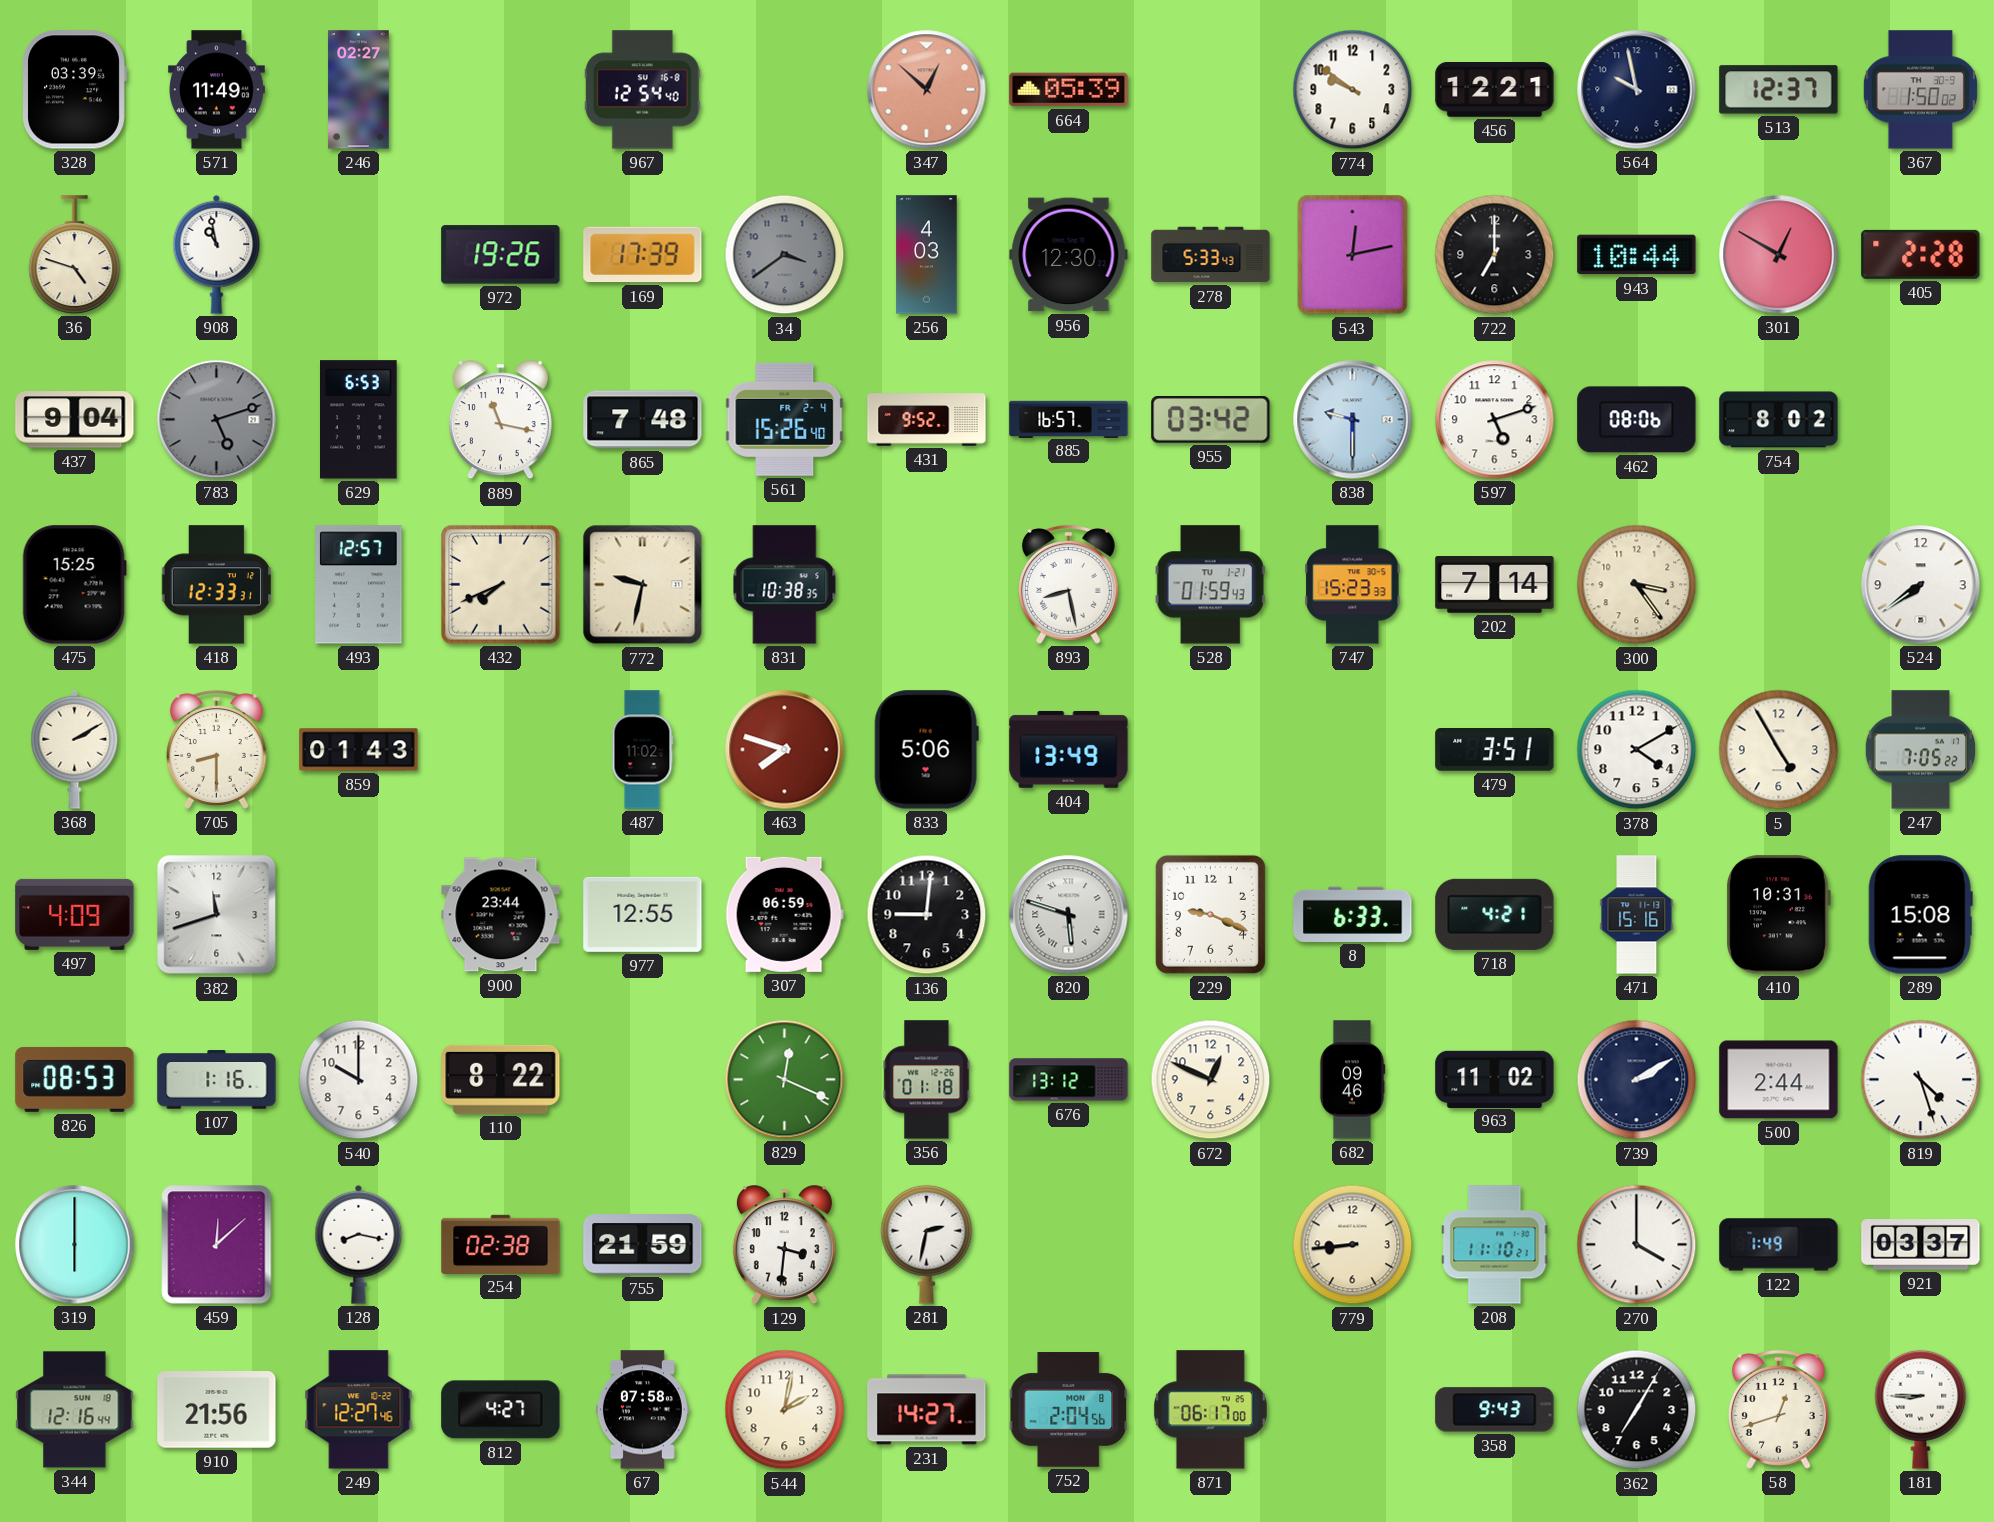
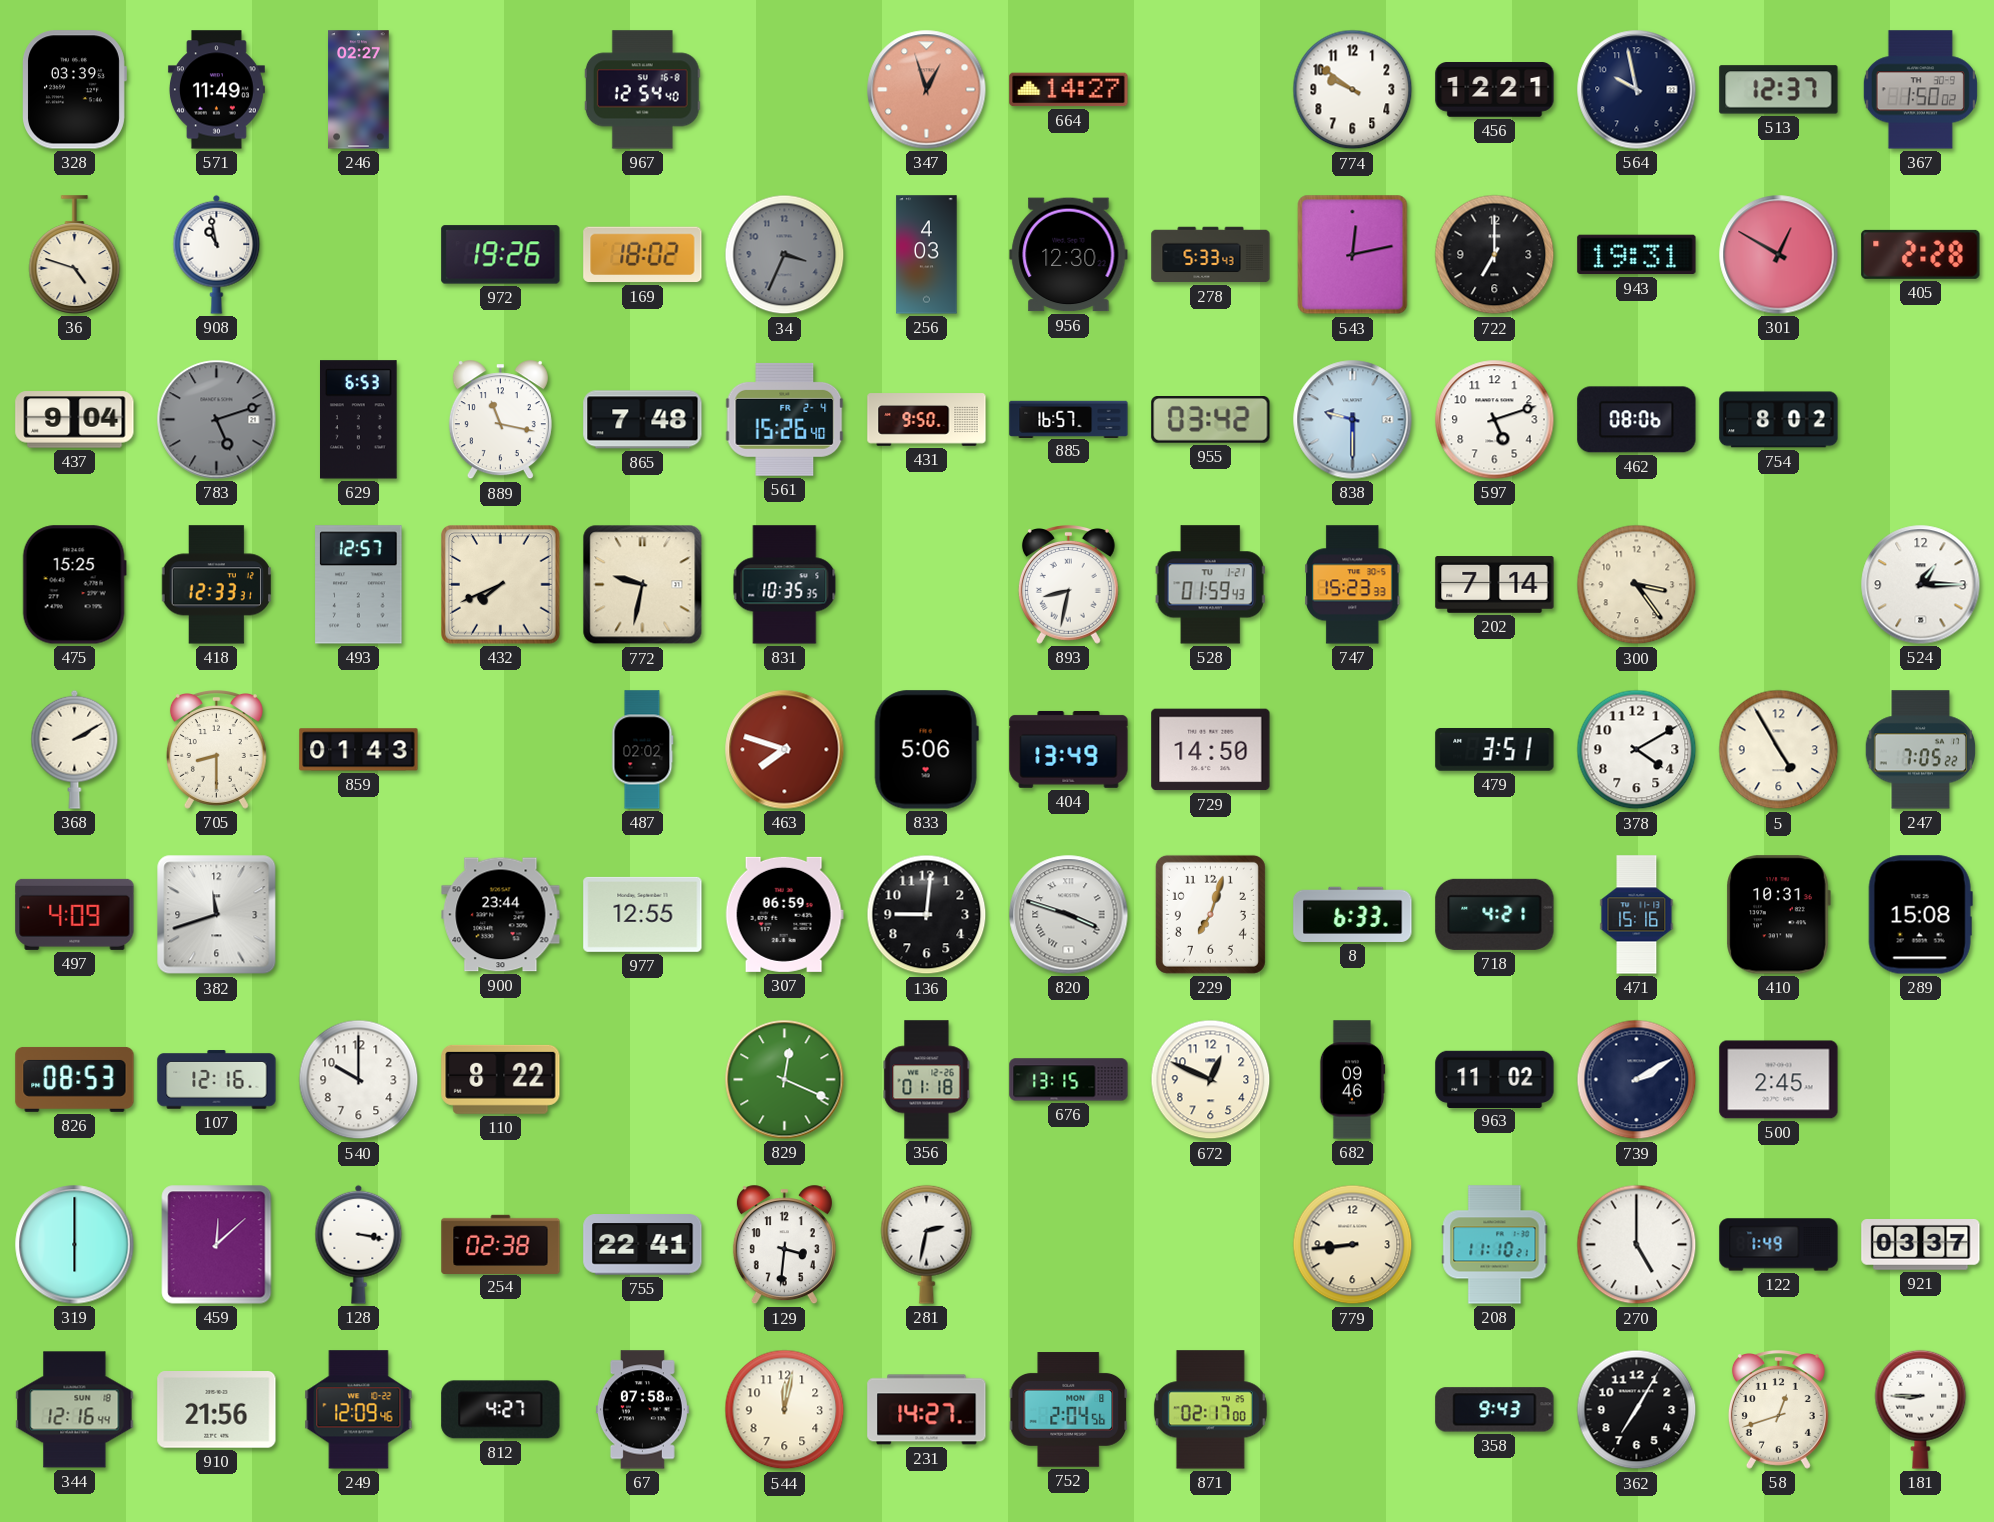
347: 12:52 -> 12:57 (927, 90)
664: 05:39 -> 14:27 (1069, 90)
169: 17:39 -> 18:02 (643, 255)
34: 3:39 -> 3:34 (785, 255)
943: 10:44 -> 19:31 (1637, 255)
431: 9:52 -> 9:50 (927, 420)
831: 10:38 -> 10:35 (785, 585)
893: 8:28 -> 8:32 (1068, 585)
524: 7:39 -> 1:15 (1921, 585)
487: 11:02 -> 02:02 (643, 750)
729: none -> 14:50 (1211, 750)
820: 5:48 -> 3:48 (1069, 915)
229: 9:19 -> 7:03 (1210, 914)
107: 1:16 -> 12:16 (217, 1080)
676: 13:12 -> 13:15 (1069, 1080)
500: 2:44 -> 2:45 (1779, 1080)
819: 4:27 -> none (1921, 1080)
128: 8:17 -> 3:17 (359, 1244)
755: 21:59 -> 22:41 (643, 1245)
270: 4:00 -> 5:00 (1637, 1245)
249: 12:27 -> 12:09 (359, 1410)
544: 2:02 -> 12:02 (785, 1410)
871: 06:17 -> 02:17 (1210, 1410)
